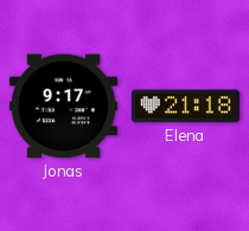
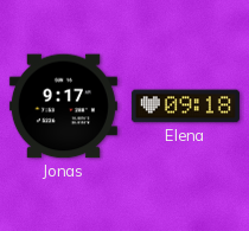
Elena: 21:18 -> 09:18 (185, 107)
